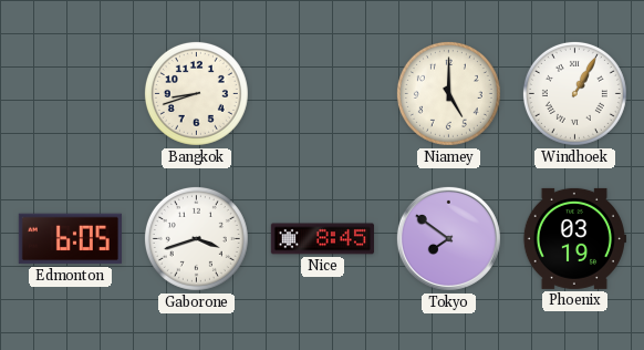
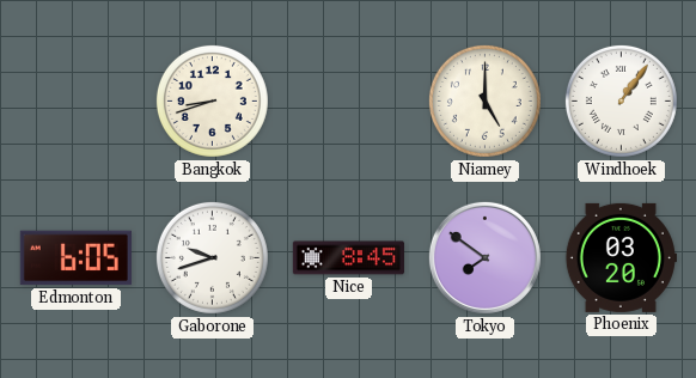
Windhoek: 1:05 -> 1:06 (621, 100)
Gaborone: 3:42 -> 9:42 (212, 257)
Phoenix: 03:19 -> 03:20 (621, 257)
